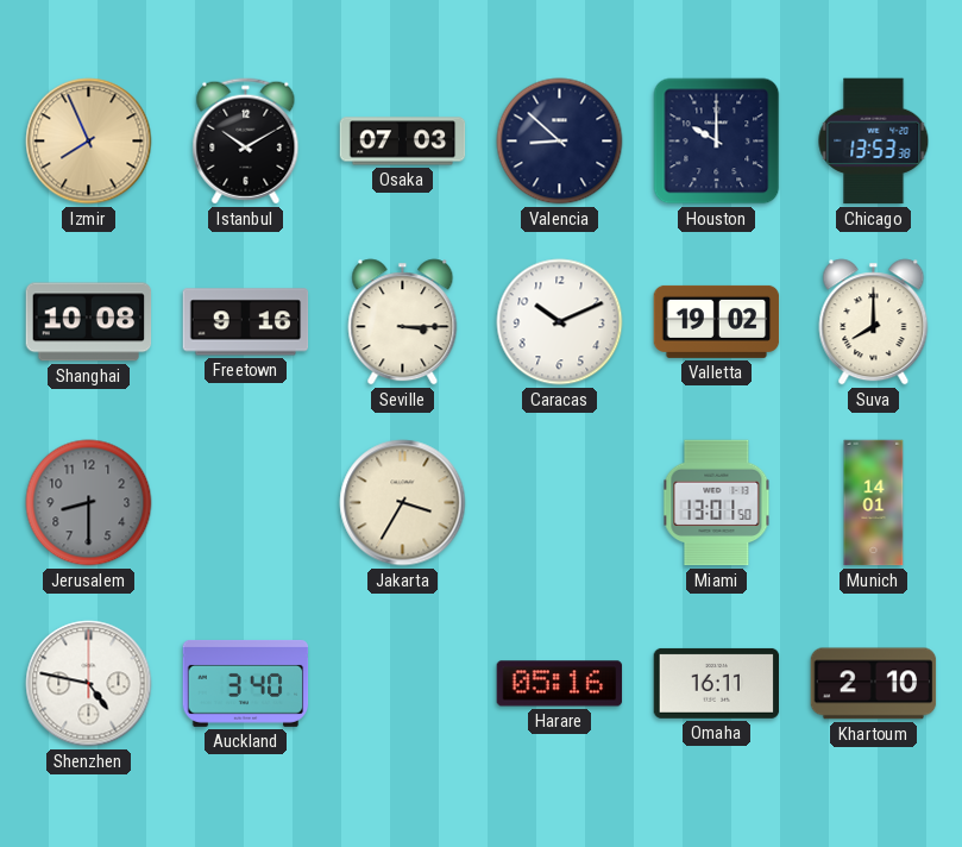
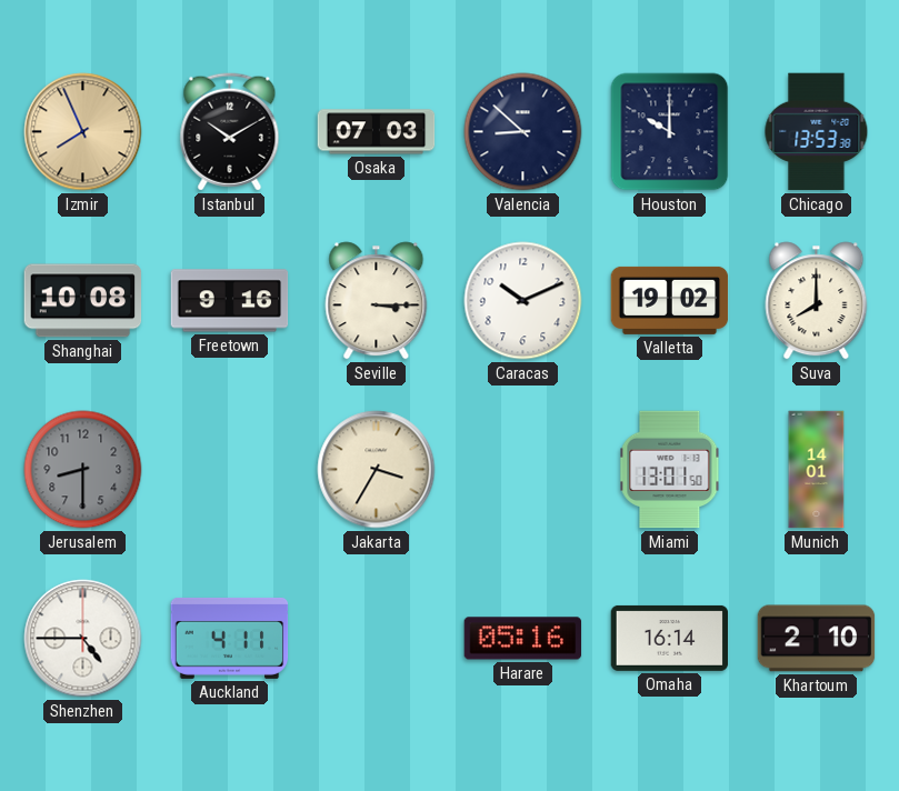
Shenzhen: 4:47 -> 4:45 (83, 639)
Auckland: 3:40 -> 4:11 (230, 638)
Omaha: 16:11 -> 16:14 (670, 638)
